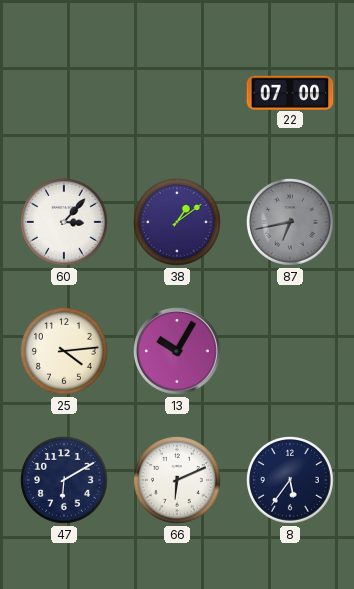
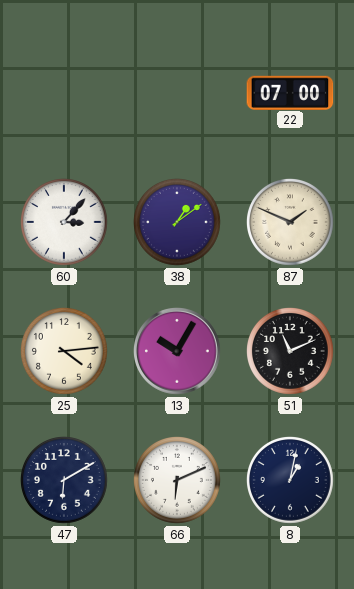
87: 6:43 -> 1:49 (291, 223)
87 dial: grey -> cream (291, 223)
51: none -> 11:11 (291, 352)
8: 5:36 -> 1:02 (291, 481)
